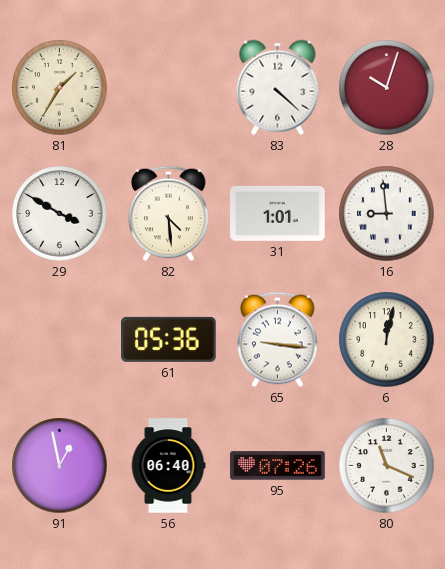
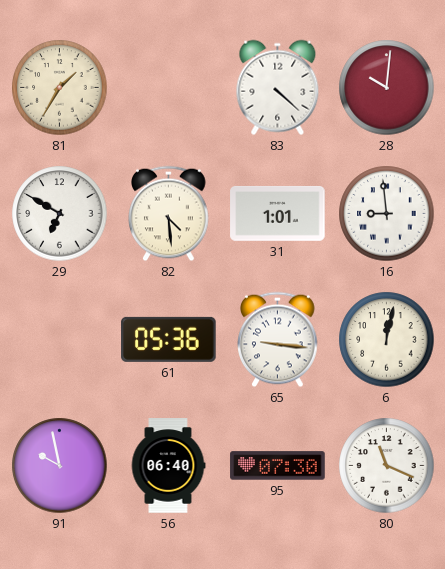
28: 10:03 -> 10:01 (387, 88)
29: 3:50 -> 6:50 (60, 214)
91: 12:58 -> 9:58 (60, 466)
95: 07:26 -> 07:30 (278, 466)
